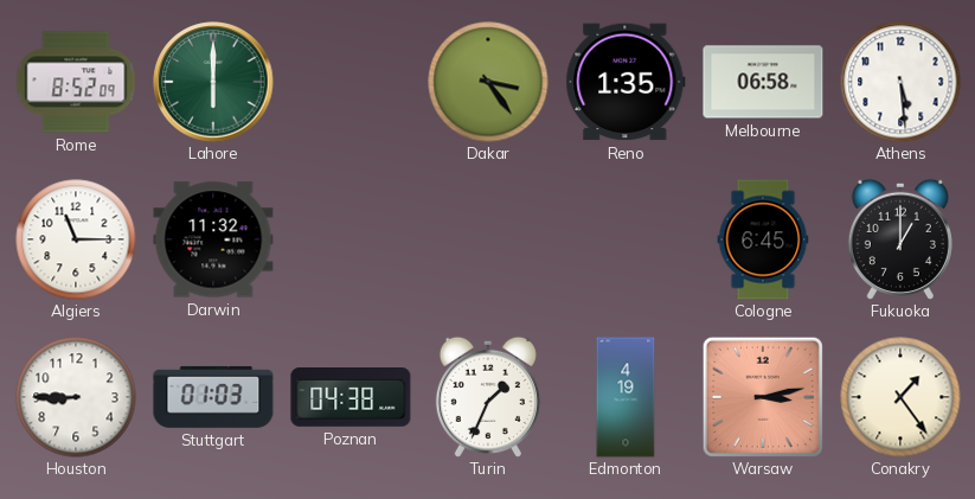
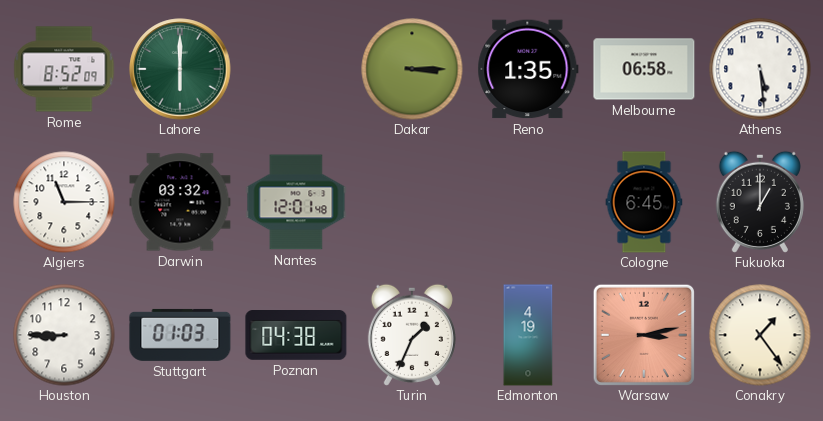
Dakar: 3:24 -> 3:15 (412, 69)
Darwin: 11:32 -> 03:32 (180, 202)
Nantes: none -> 12:01 (296, 202)
